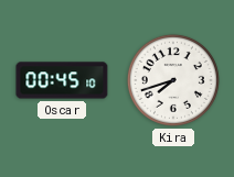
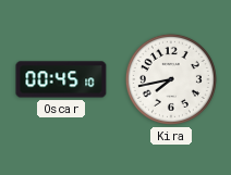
Kira: 7:42 -> 7:43 (171, 79)
